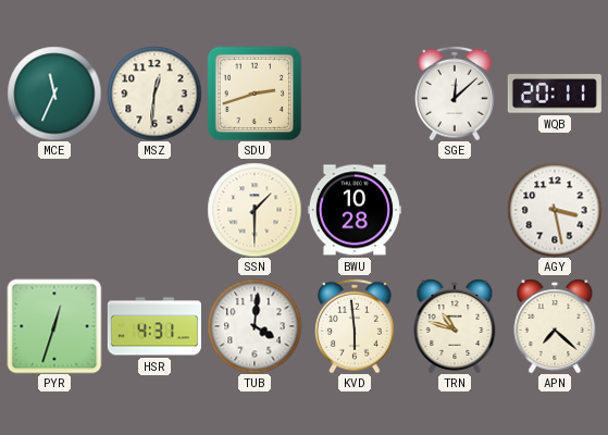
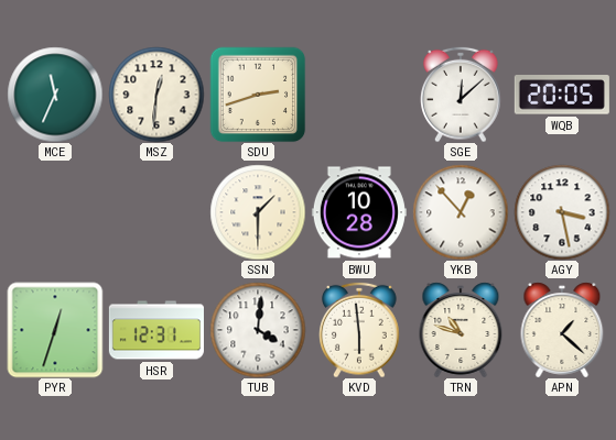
WQB: 20:11 -> 20:05 (562, 95)
YKB: none -> 12:53 (461, 212)
HSR: 4:31 -> 12:31 (156, 330)
APN: 7:22 -> 1:22 (562, 330)
